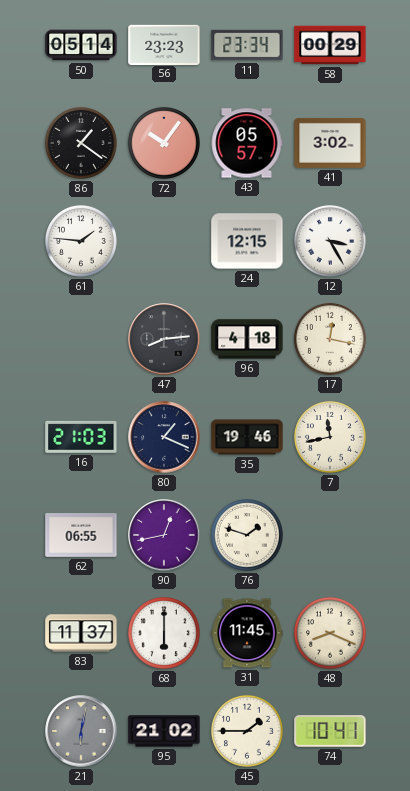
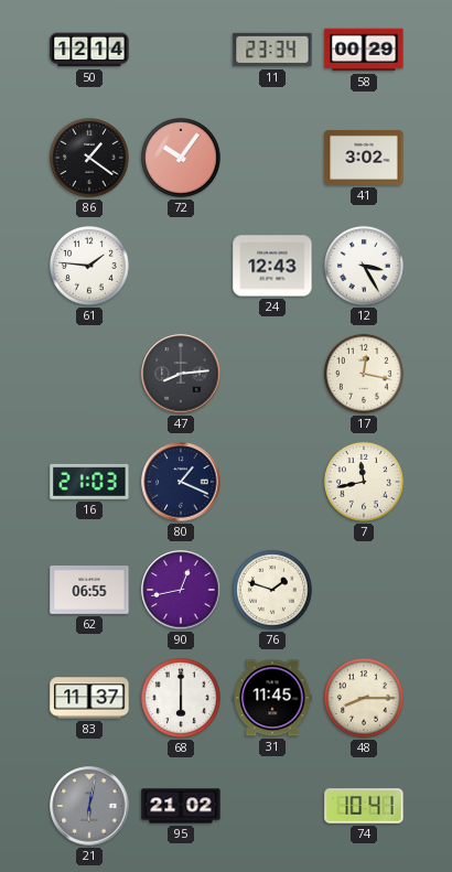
50: 05:14 -> 12:14 (89, 50)
56: 23:23 -> none (164, 44)
43: 05:57 -> none (247, 143)
24: 12:15 -> 12:43 (272, 266)
96: 4:18 -> none (247, 339)
35: 19:46 -> none (247, 437)
48: 8:19 -> 8:15 (364, 698)
45: 1:45 -> none (247, 731)
